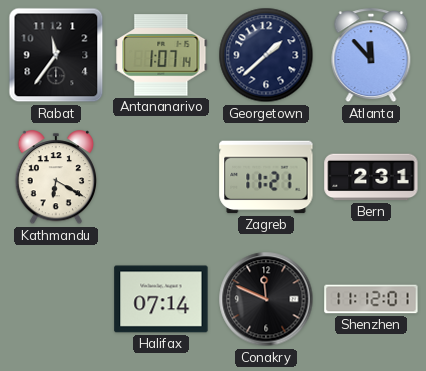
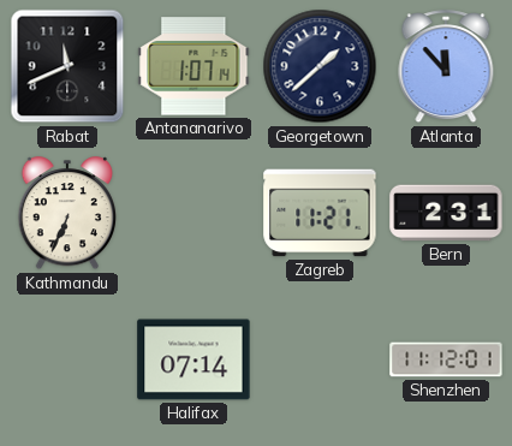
Rabat: 11:36 -> 11:41 (67, 66)
Kathmandu: 6:20 -> 6:34 (66, 214)
Conakry: 11:49 -> none (266, 299)
